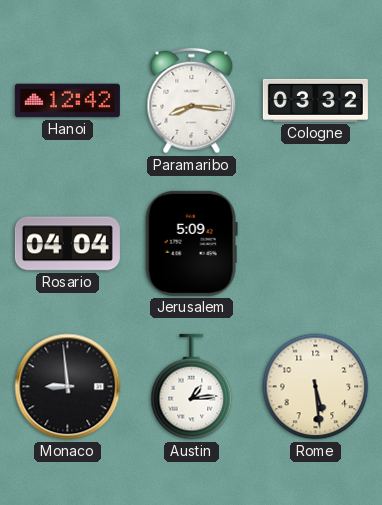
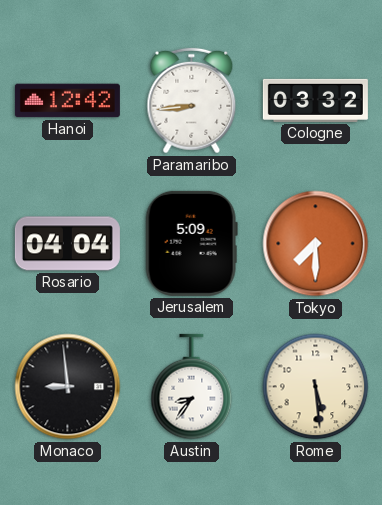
Paramaribo: 8:16 -> 8:44 (192, 101)
Tokyo: none -> 7:30 (316, 244)
Austin: 1:14 -> 8:36 (192, 387)
